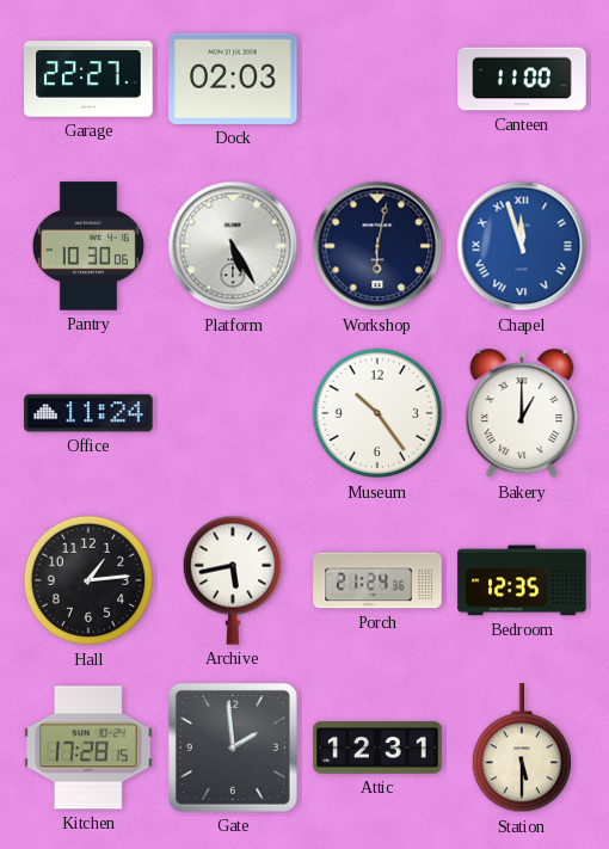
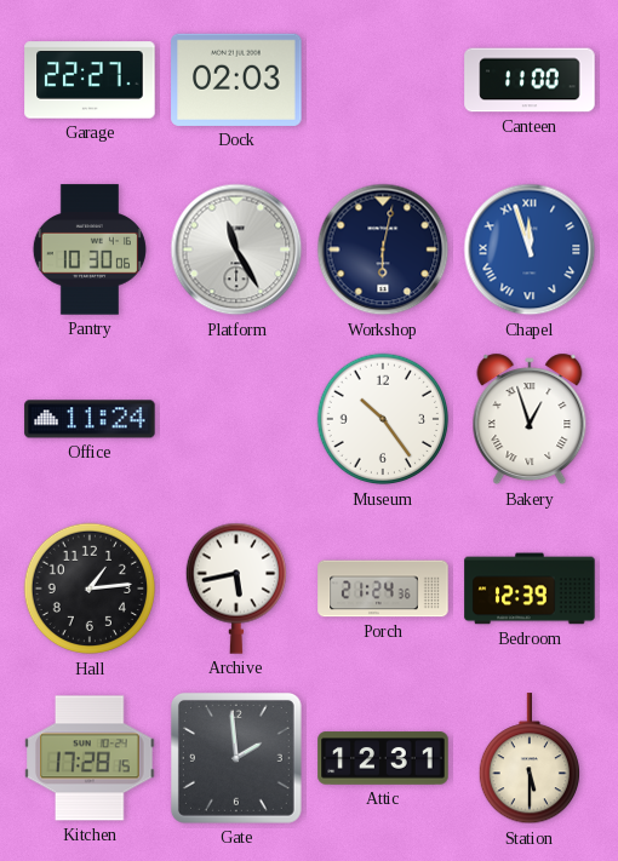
Platform: 5:25 -> 11:25 (236, 249)
Bakery: 1:00 -> 12:57 (530, 419)
Bedroom: 12:35 -> 12:39 (530, 589)
